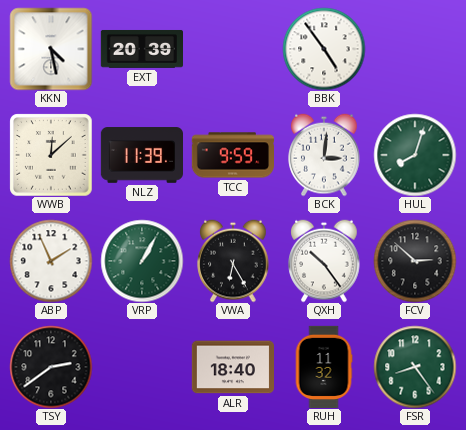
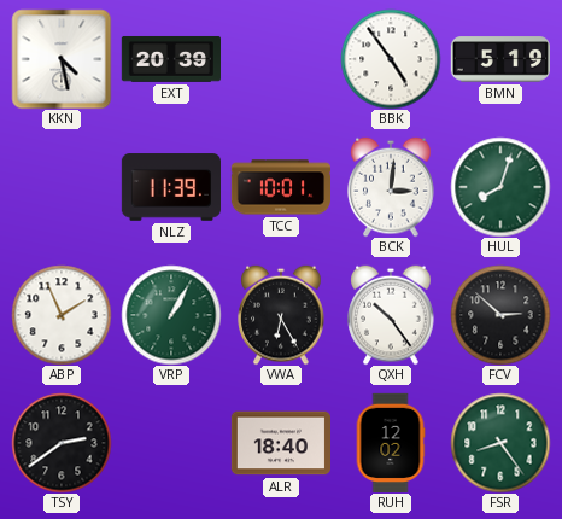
BMN: none -> 5:19 (499, 59)
WWB: 12:08 -> none (51, 155)
TCC: 9:59 -> 10:01 (280, 187)
RUH: 11:32 -> 12:02 (391, 442)
